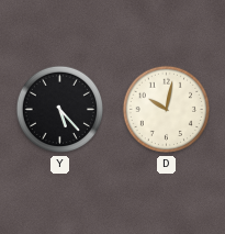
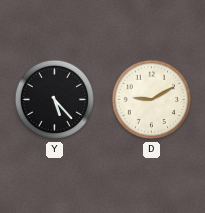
D: 10:02 -> 9:10 (152, 100)
